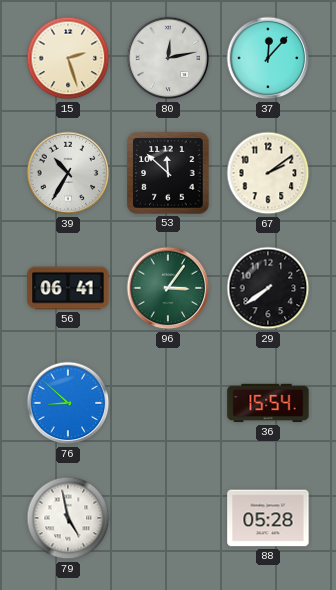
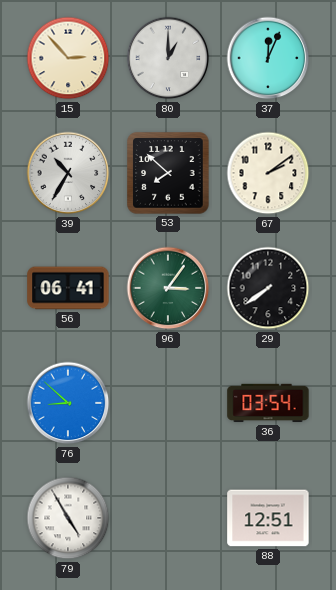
15: 2:27 -> 2:53 (68, 58)
80: 12:13 -> 1:00 (168, 58)
37: 12:07 -> 12:04 (268, 58)
53: 11:52 -> 7:52 (168, 173)
36: 15:54 -> 03:54 (268, 403)
79: 4:58 -> 4:55 (68, 518)
88: 05:28 -> 12:51 (268, 518)
